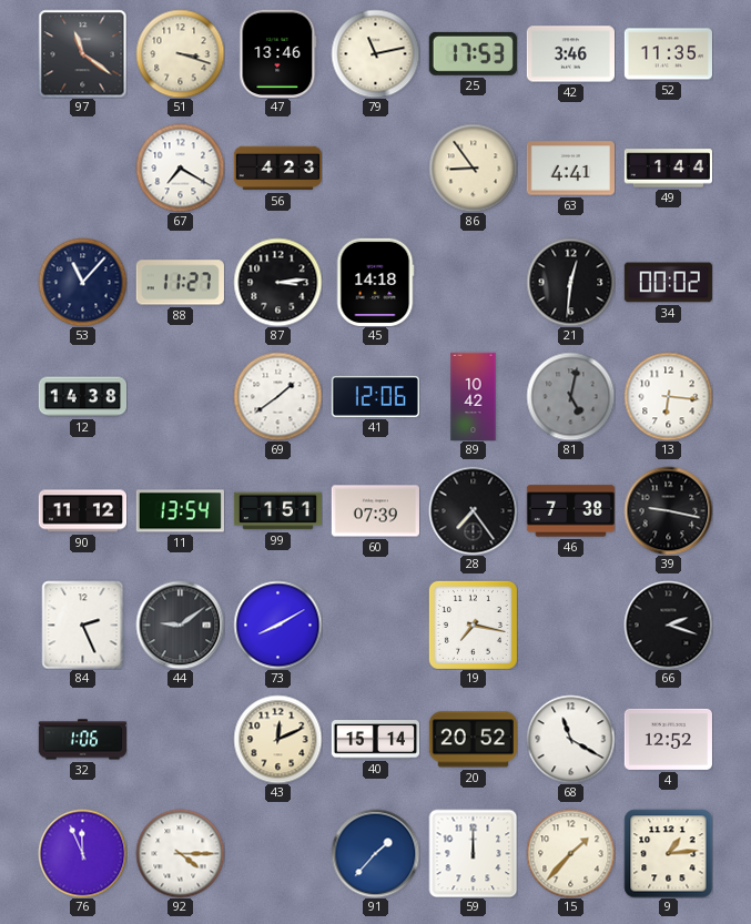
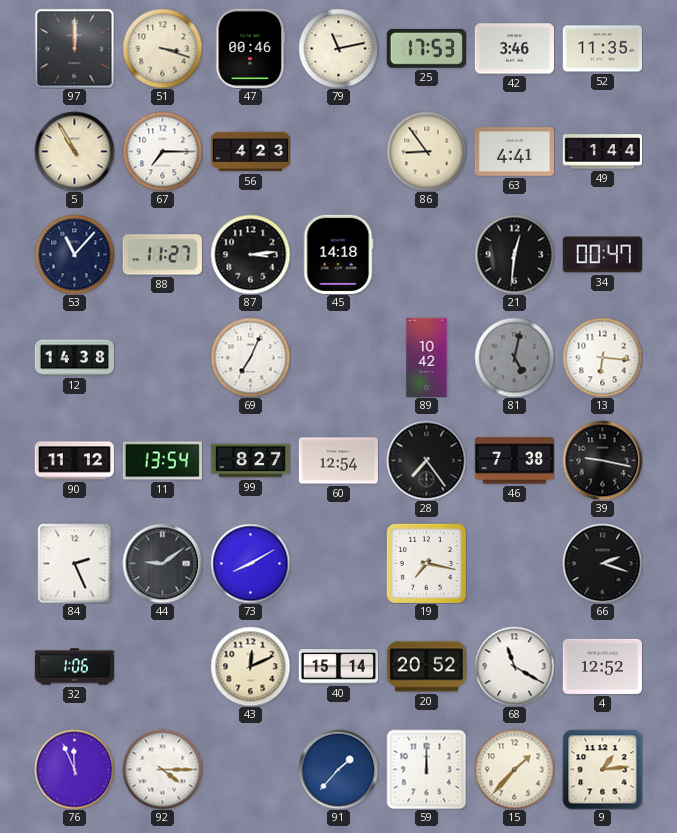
97: 11:21 -> 12:00 (74, 48)
47: 13:46 -> 00:46 (251, 48)
5: none -> 10:55 (74, 151)
67: 7:20 -> 7:15 (162, 151)
34: 00:02 -> 00:47 (602, 255)
69: 1:39 -> 7:04 (250, 357)
41: 12:06 -> none (375, 396)
99: 1:51 -> 8:27 (250, 461)
60: 07:39 -> 12:54 (338, 461)
